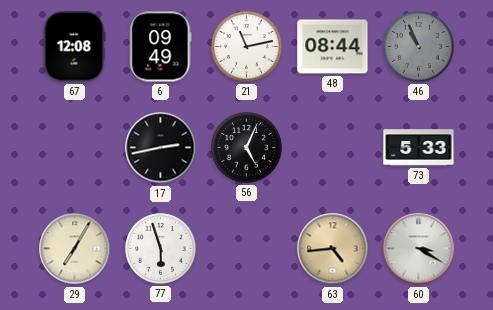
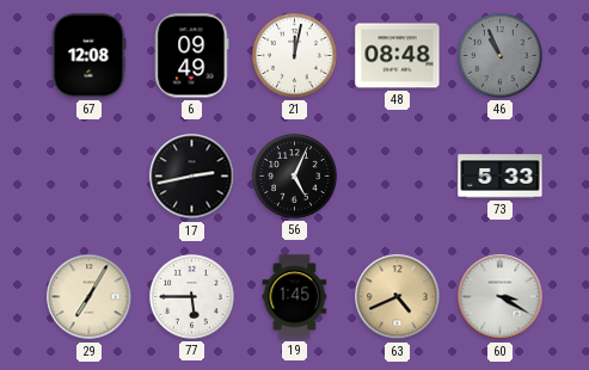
21: 11:13 -> 12:02 (295, 56)
48: 08:44 -> 08:48 (398, 56)
77: 5:57 -> 5:45 (192, 297)
19: none -> 1:45 (295, 297)
63: 4:44 -> 4:41 (398, 297)
